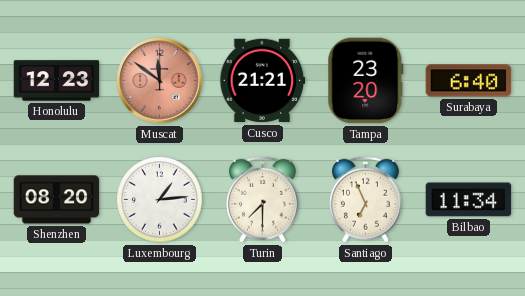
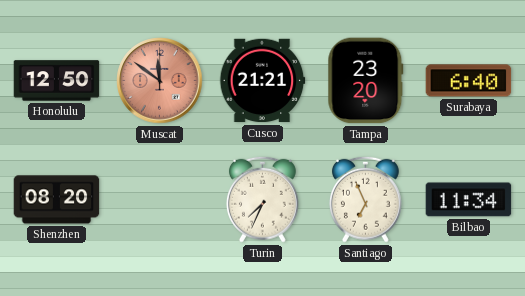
Honolulu: 12:23 -> 12:50 (57, 81)
Luxembourg: 1:14 -> none (160, 200)
Turin: 7:30 -> 7:34 (262, 199)
